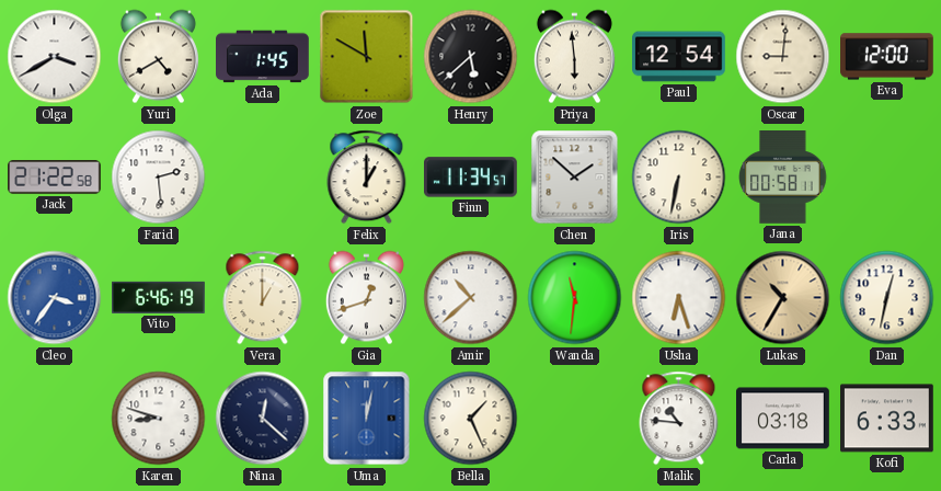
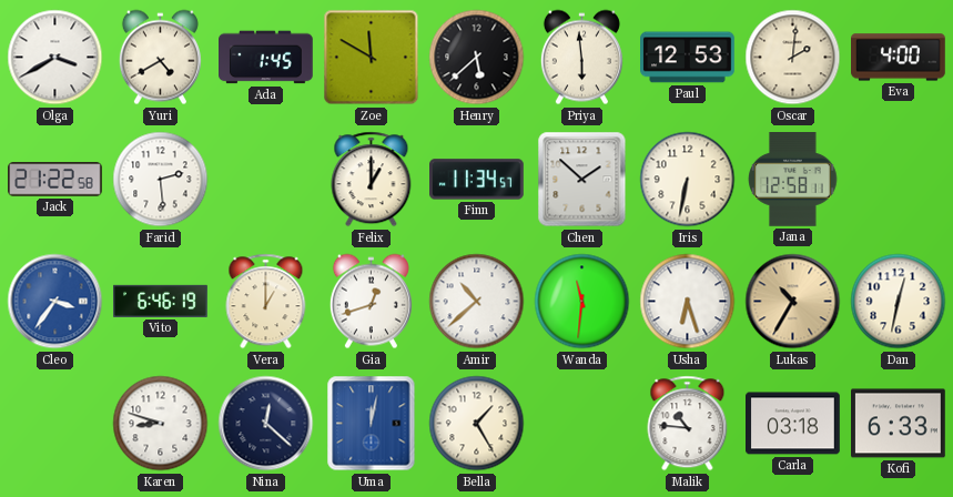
Paul: 12:54 -> 12:53 (688, 58)
Oscar: 9:01 -> 2:01 (793, 58)
Eva: 12:00 -> 4:00 (899, 58)
Jana: 00:58 -> 12:58 (793, 180)
Bella: 1:26 -> 1:25 (477, 424)
